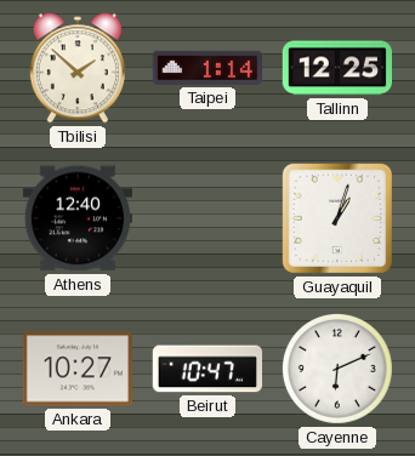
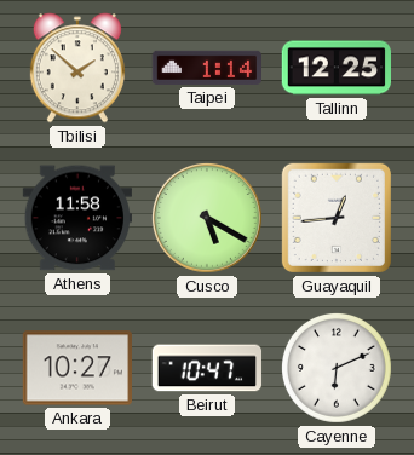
Athens: 12:40 -> 11:58 (76, 218)
Cusco: none -> 5:20 (207, 218)
Guayaquil: 1:03 -> 12:44 (337, 218)
